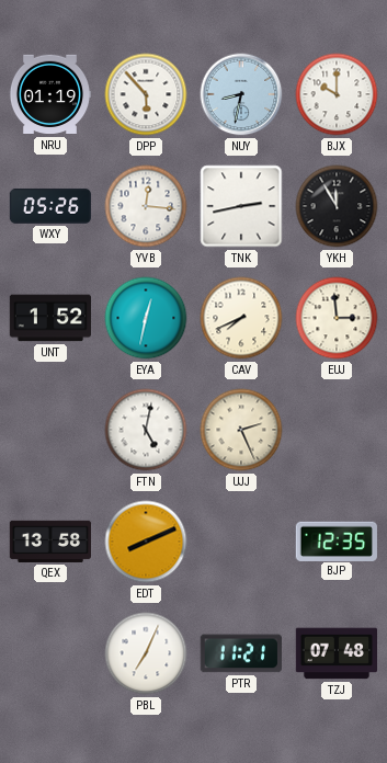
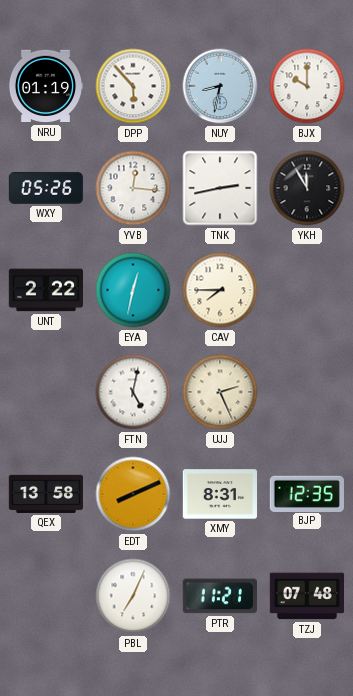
UNT: 1:52 -> 2:22 (46, 290)
CAV: 7:41 -> 7:45 (220, 290)
EUJ: 2:59 -> none (337, 318)
XMY: none -> 8:31 (220, 494)
